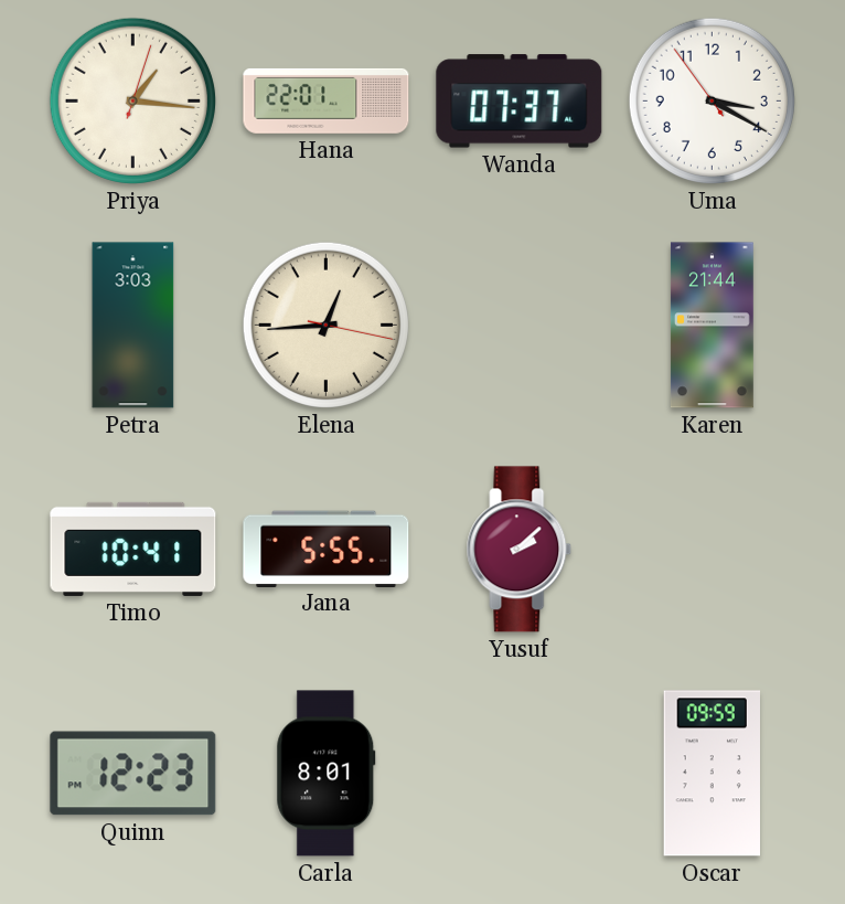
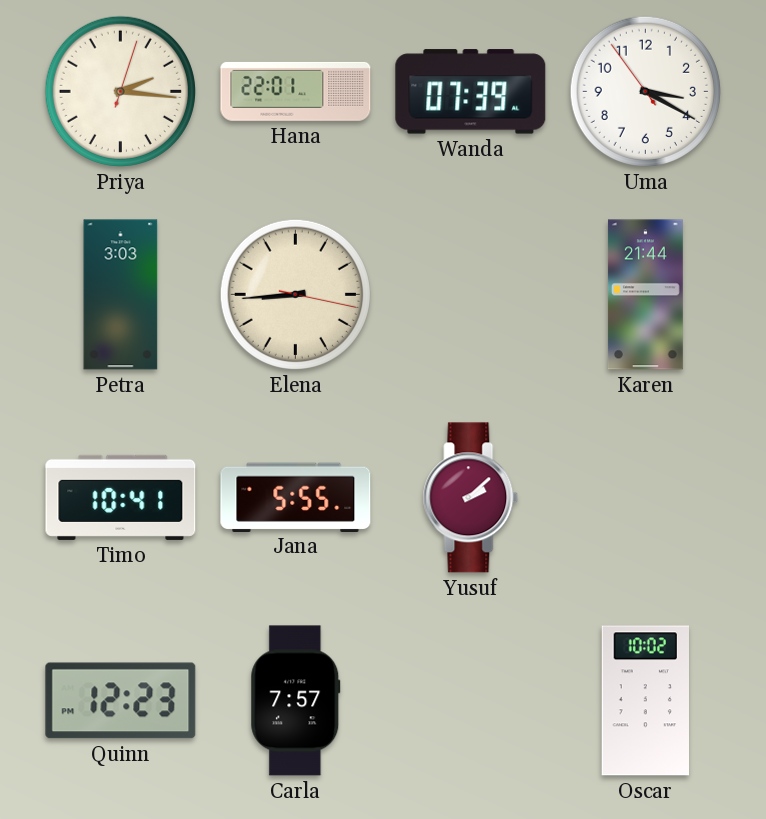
Priya: 1:16 -> 2:16 (120, 91)
Wanda: 07:37 -> 07:39 (471, 92)
Elena: 12:44 -> 8:44 (295, 294)
Carla: 8:01 -> 7:57 (296, 701)
Oscar: 09:59 -> 10:02 (645, 701)
